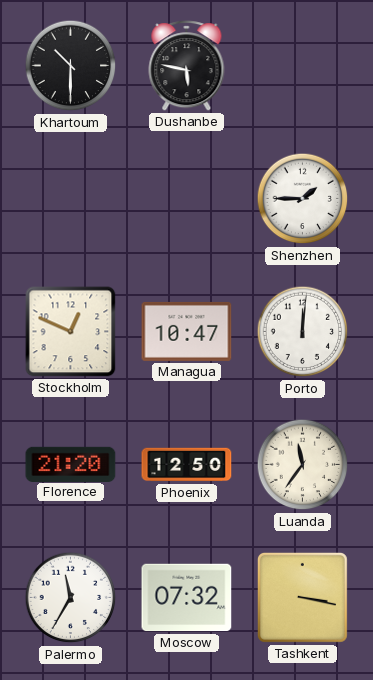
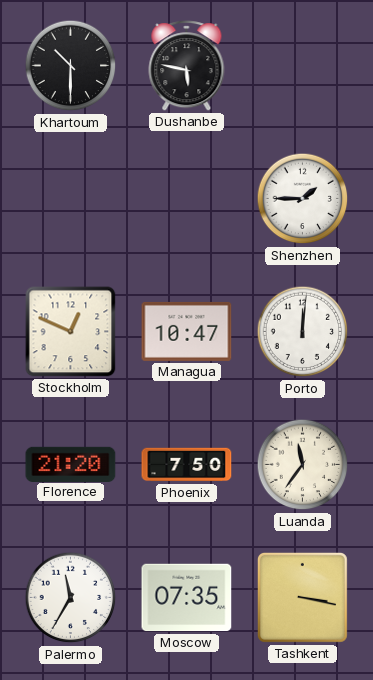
Phoenix: 12:50 -> 7:50 (187, 465)
Moscow: 07:32 -> 07:35 (187, 598)
